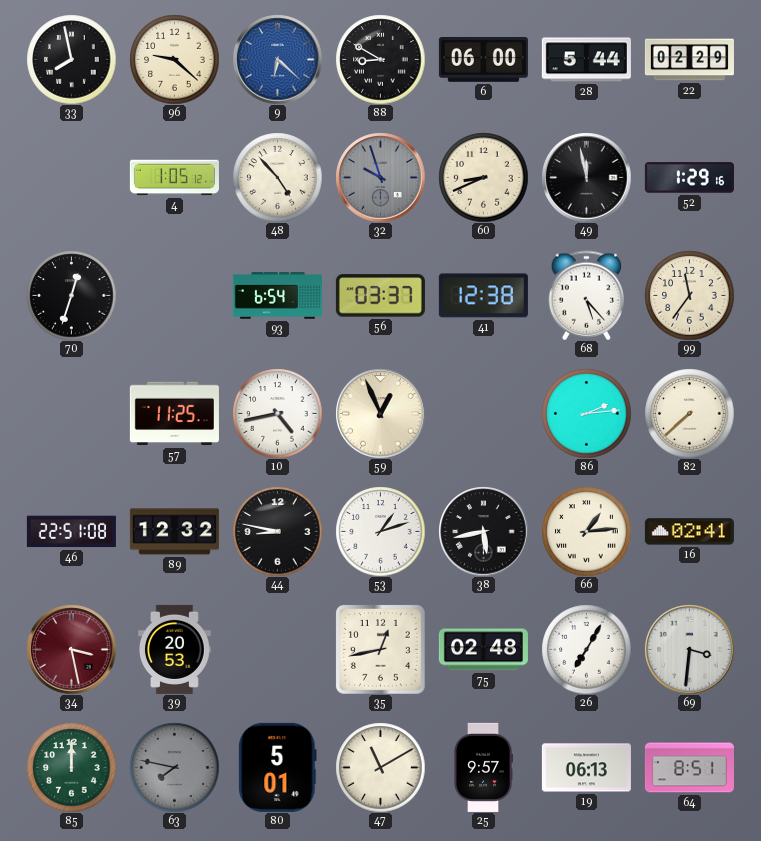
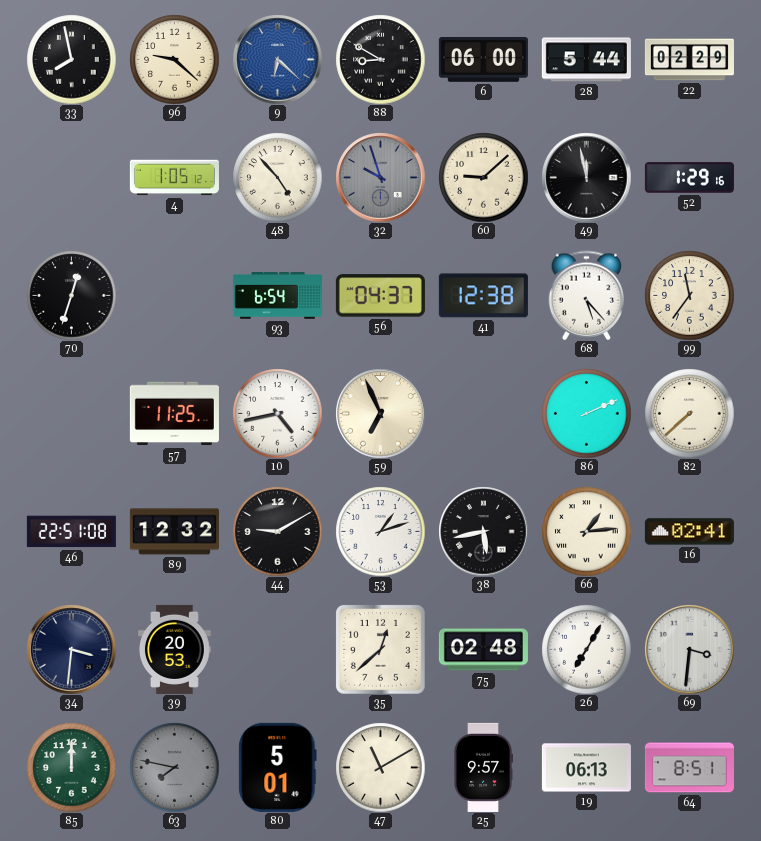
60: 8:41 -> 9:08 (483, 177)
56: 03:37 -> 04:37 (380, 296)
59: 12:56 -> 6:56 (380, 413)
86: 2:14 -> 2:11 (586, 413)
44: 8:47 -> 9:10 (277, 531)
34: 3:28 -> 3:31 (71, 649)
34 dial: burgundy -> navy (71, 649)
35: 12:43 -> 12:38 (380, 649)
